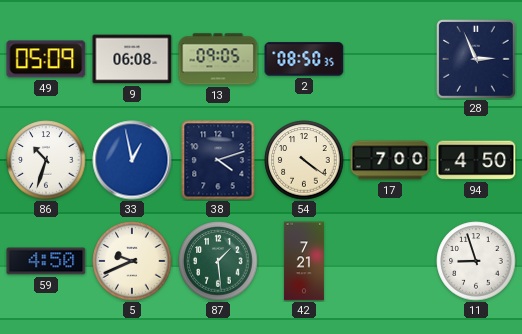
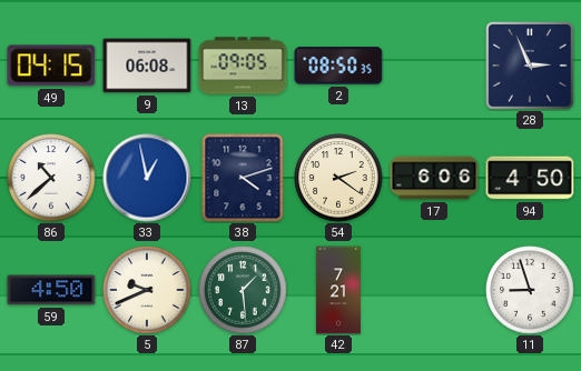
49: 05:09 -> 04:15 (51, 66)
86: 10:33 -> 10:38 (51, 178)
54: 4:21 -> 2:21 (338, 178)
17: 7:00 -> 6:06 (434, 178)
